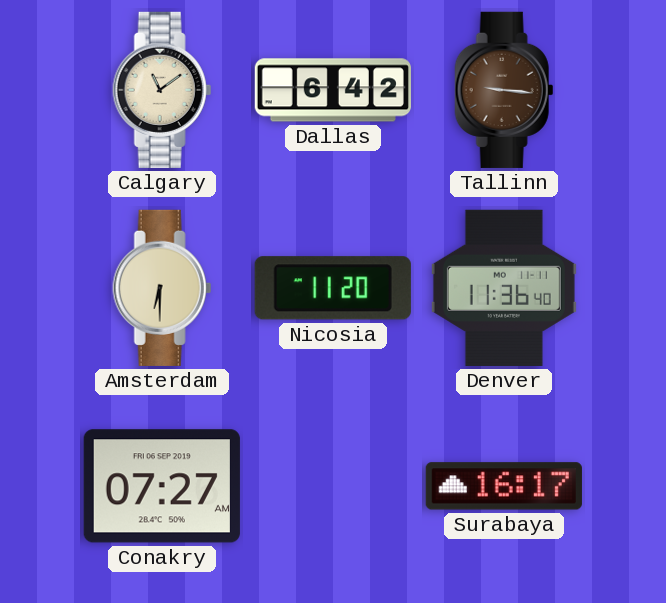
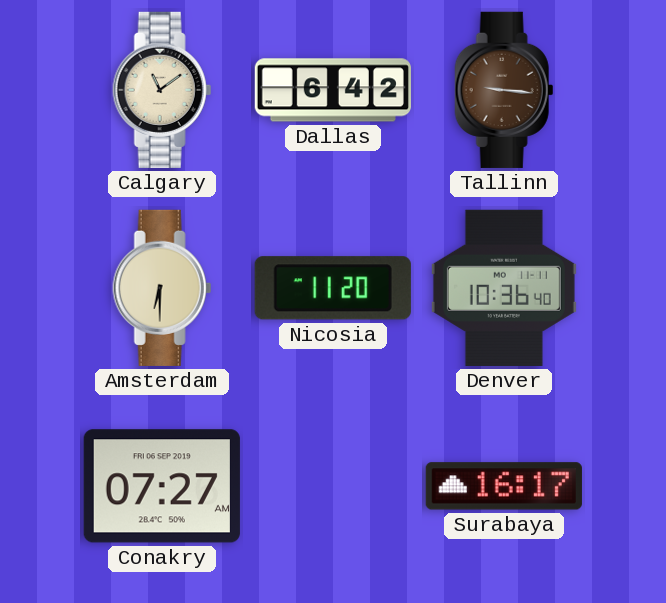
Denver: 11:36 -> 10:36 (504, 288)
